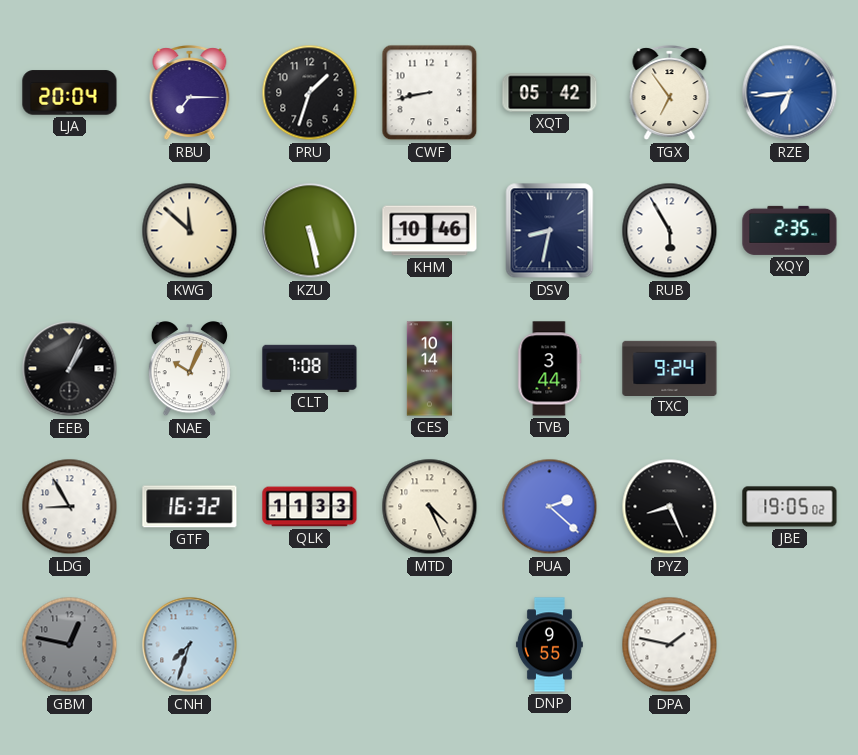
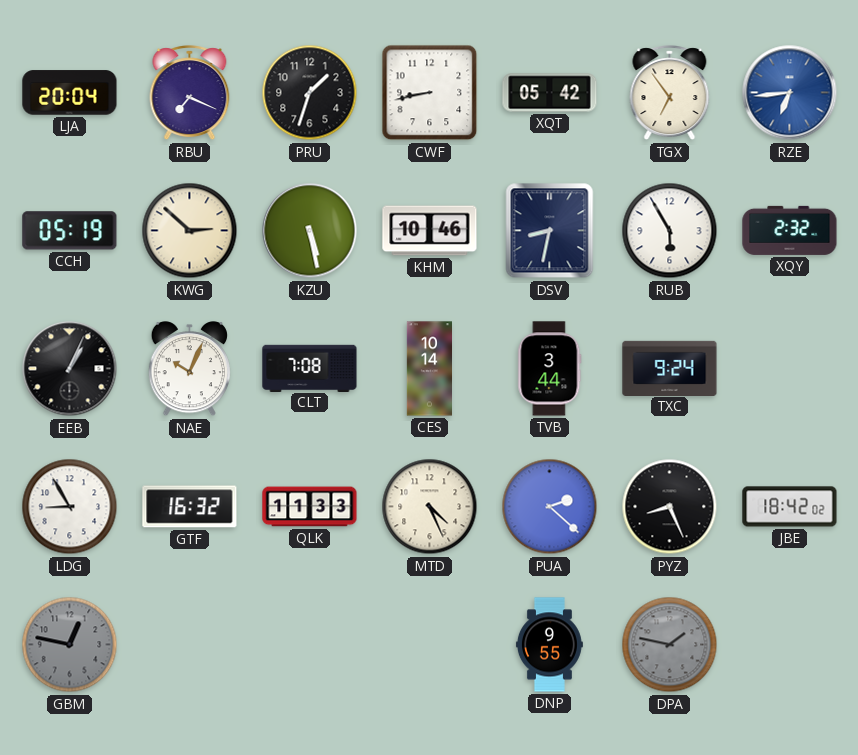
RBU: 7:15 -> 7:19 (190, 93)
CCH: none -> 05:19 (70, 231)
KWG: 11:52 -> 2:52 (190, 231)
XQY: 2:35 -> 2:32 (790, 230)
JBE: 19:05 -> 18:42 (790, 507)
CNH: 7:33 -> none (190, 645)
DPA dial: white -> grey (670, 645)
